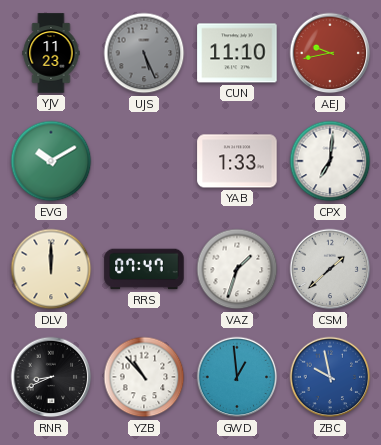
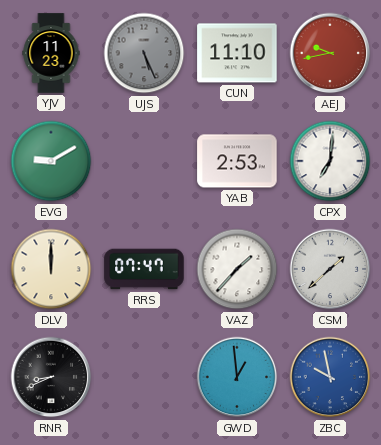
EVG: 10:10 -> 9:10 (51, 161)
YAB: 1:33 -> 2:53 (237, 161)
VAZ: 1:33 -> 1:37 (237, 269)
YZB: 10:53 -> none (144, 377)
